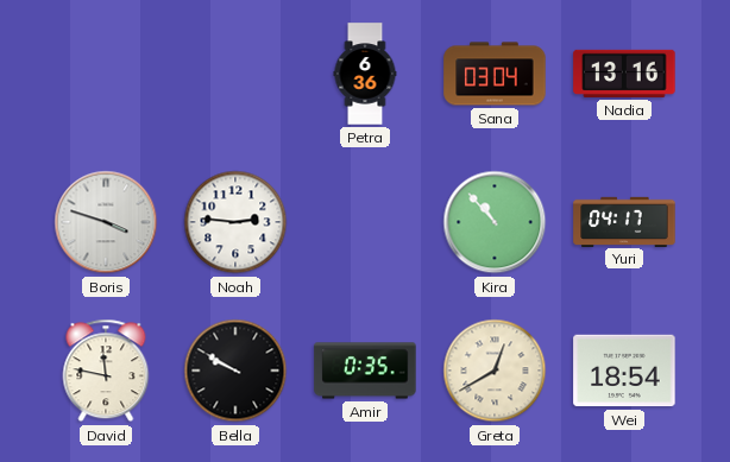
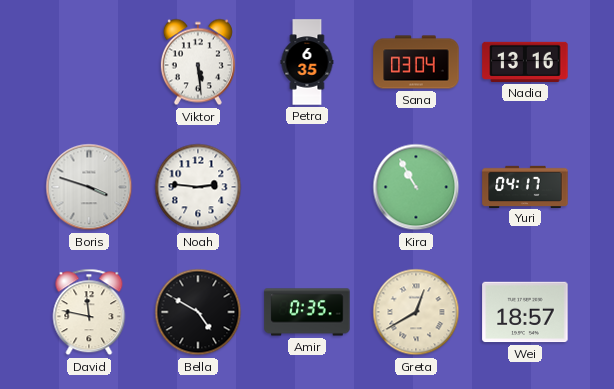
Viktor: none -> 5:29 (198, 62)
Petra: 6:36 -> 6:35 (307, 62)
Kira: 10:53 -> 10:55 (416, 187)
Bella: 9:50 -> 4:50 (198, 312)
Wei: 18:54 -> 18:57 (525, 312)
